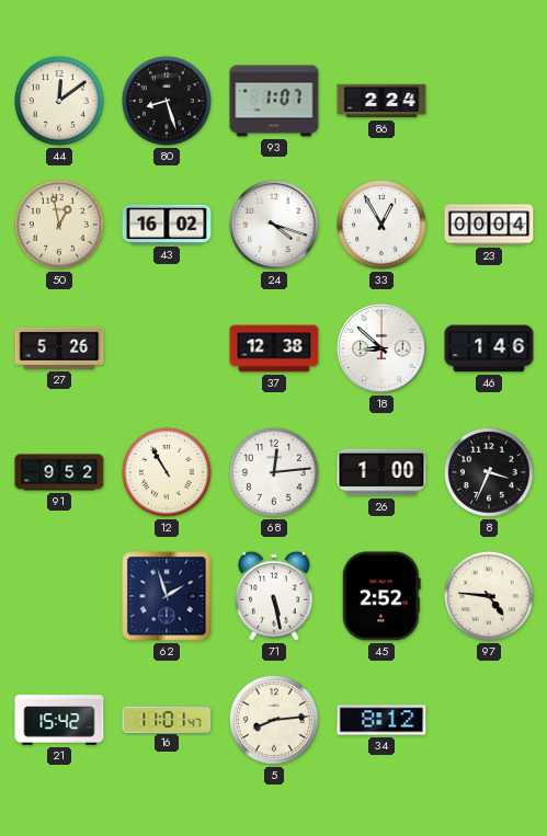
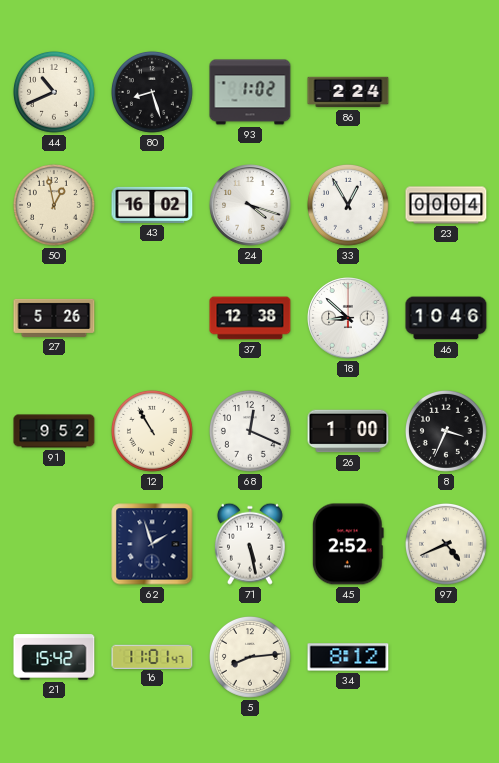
44: 12:09 -> 10:41 (54, 92)
93: 1:07 -> 1:02 (250, 92)
46: 1:46 -> 10:46 (446, 318)
68: 12:14 -> 12:19 (250, 431)
97: 4:46 -> 4:41 (446, 544)
